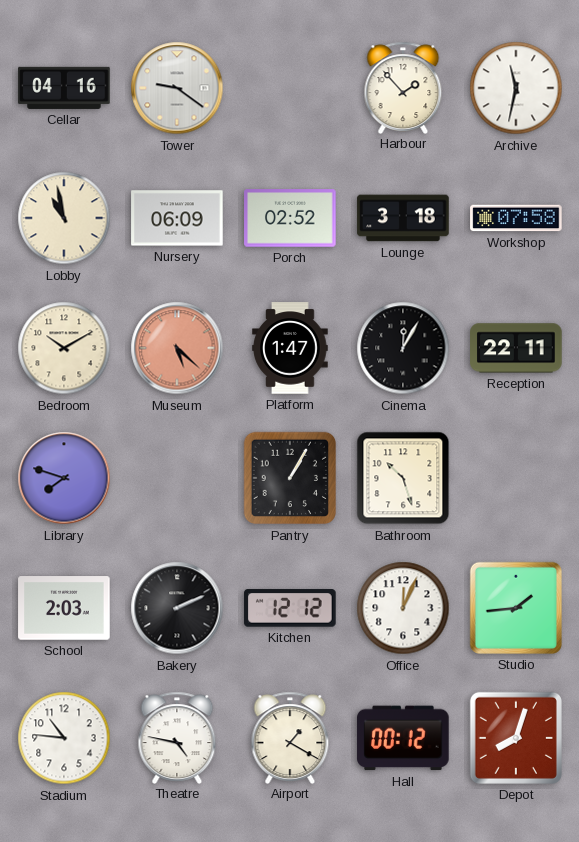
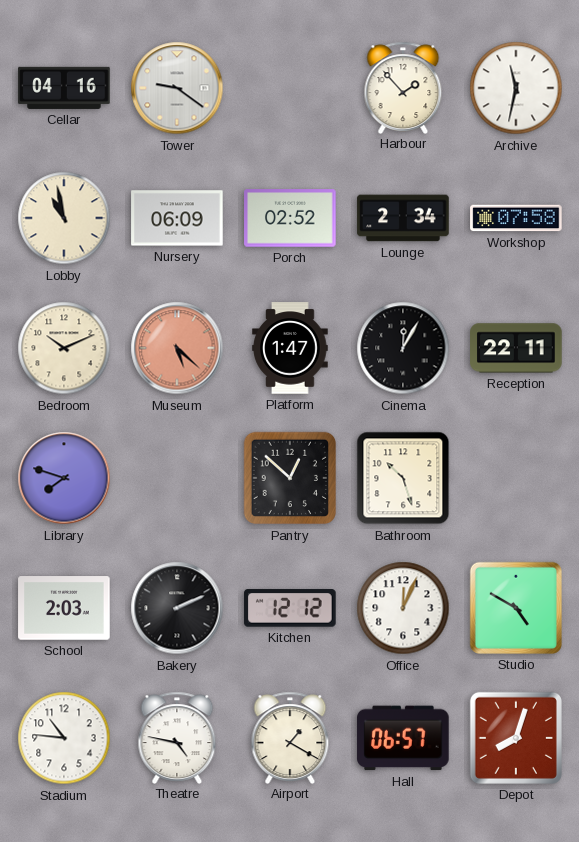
Lounge: 3:18 -> 2:34 (403, 218)
Bedroom: 10:10 -> 10:11 (64, 348)
Pantry: 1:05 -> 12:52 (290, 478)
Studio: 1:44 -> 4:50 (516, 608)
Hall: 00:12 -> 06:57 (403, 738)
